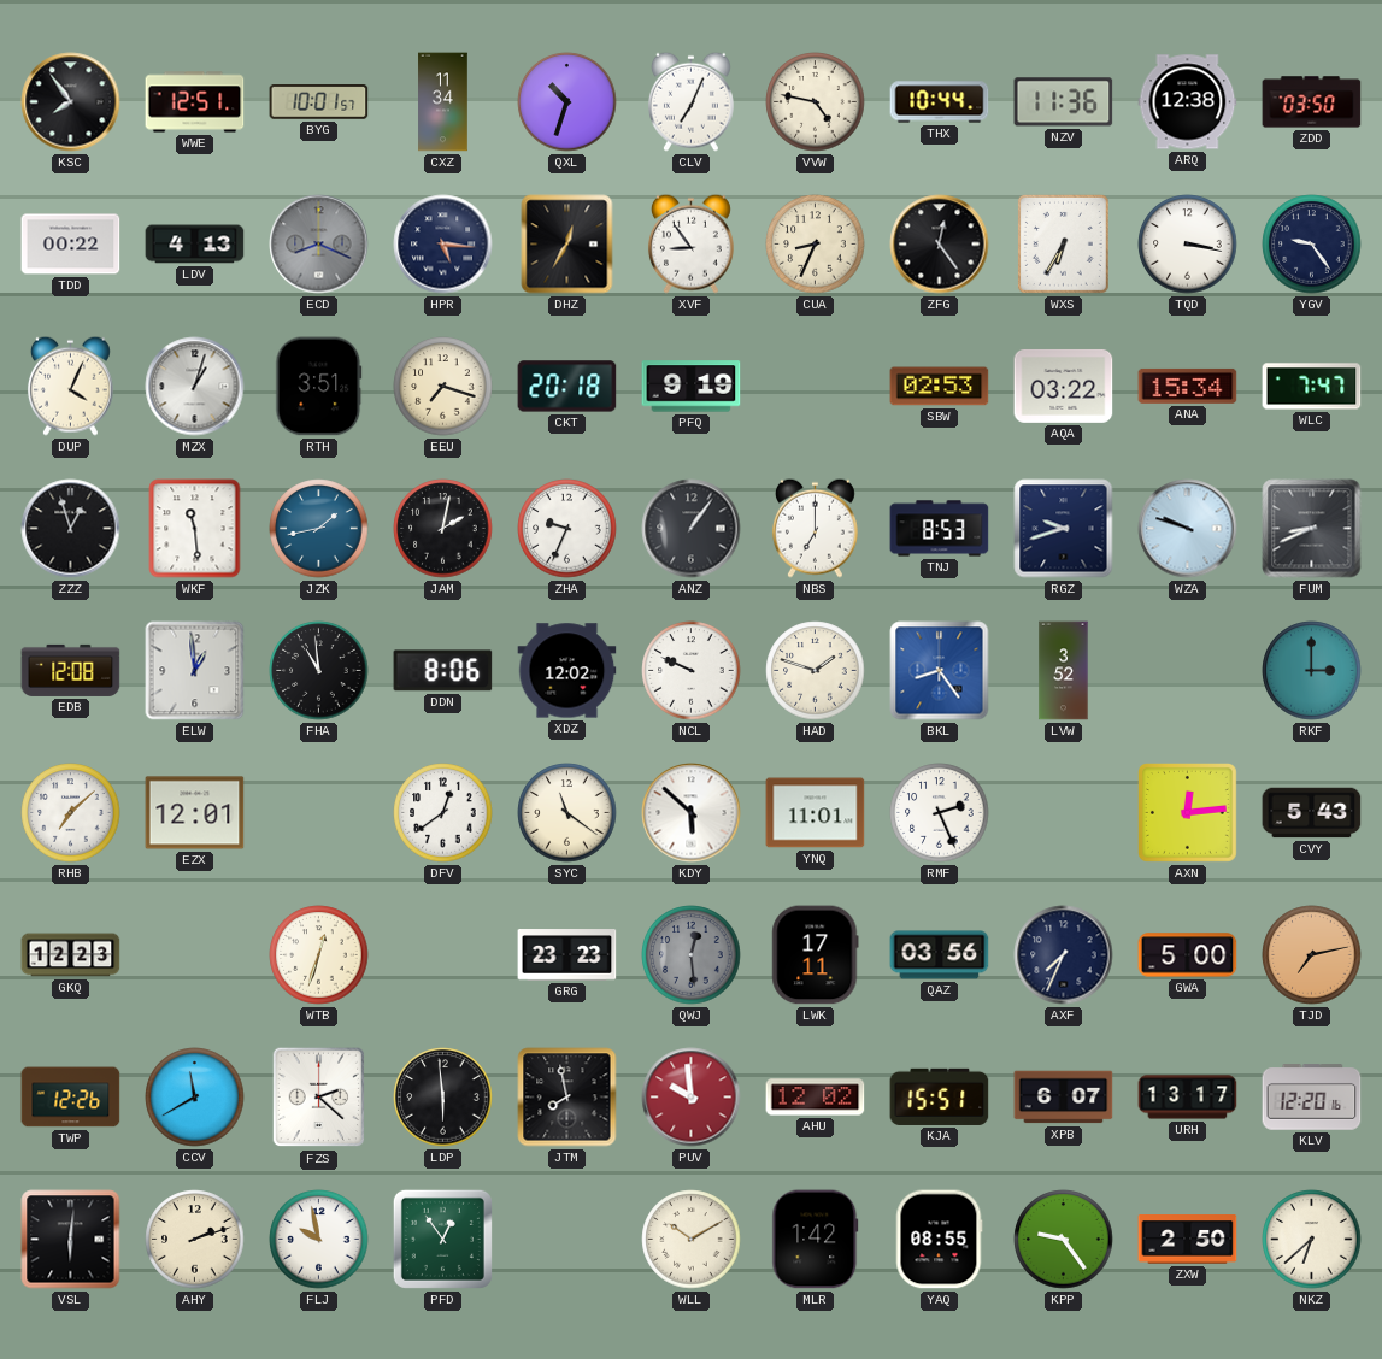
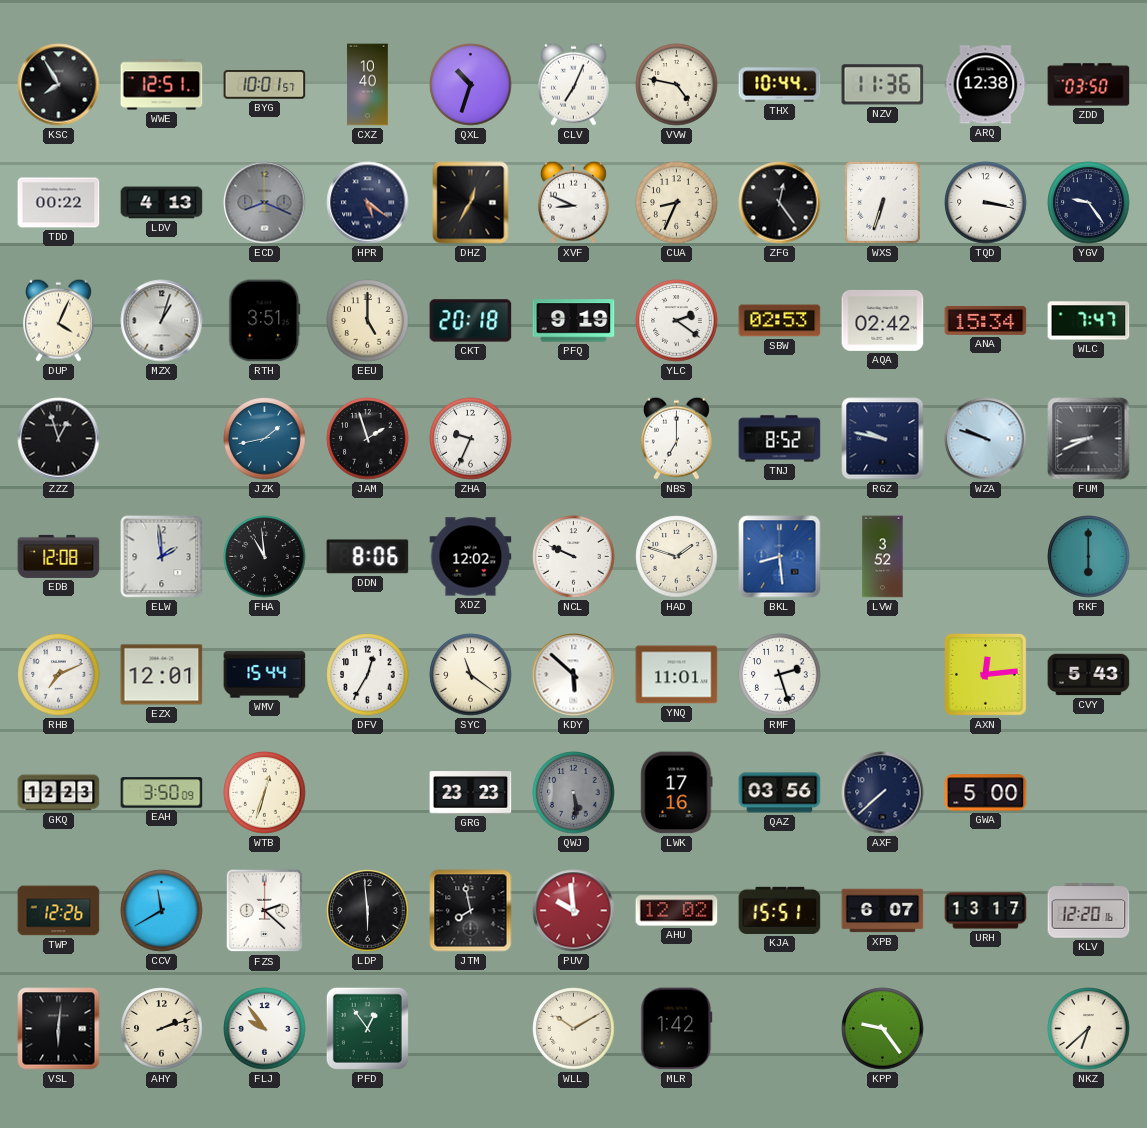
KSC: 7:54 -> 7:55 (59, 85)
CXZ: 11:34 -> 10:40 (368, 85)
HPR: 5:16 -> 5:21 (368, 203)
XVF: 8:54 -> 8:49 (573, 202)
WXS: 6:35 -> 6:33 (882, 202)
EEU: 7:18 -> 5:00 (368, 321)
YLC: none -> 2:21 (677, 321)
AQA: 03:22 -> 02:42 (883, 320)
WKF: 11:29 -> none (195, 529)
JAM: 2:02 -> 1:57 (368, 439)
ANZ: 1:06 -> none (692, 529)
TNJ: 8:53 -> 8:52 (780, 439)
RGZ: 9:42 -> 9:47 (883, 439)
ELW: 12:59 -> 1:59 (162, 557)
BKL: 8:24 -> 8:29 (780, 557)
RKF: 3:00 -> 6:00 (1089, 557)
RHB: 7:08 -> 7:11 (59, 675)
WMV: none -> 15:44 (265, 675)
DFV: 12:39 -> 12:35 (368, 675)
RMF: 2:26 -> 2:27 (780, 675)
EAH: none -> 3:50 (162, 793)
QWJ: 12:29 -> 5:29 (574, 793)
LWK: 17:11 -> 17:16 (677, 793)
AXF: 7:34 -> 7:38 (883, 793)
TJD: 7:13 -> none (1312, 955)
FLJ: 9:58 -> 9:54 (265, 1029)
YAQ: 08:55 -> none (939, 1240)
ZXW: 2:50 -> none (1188, 1240)
